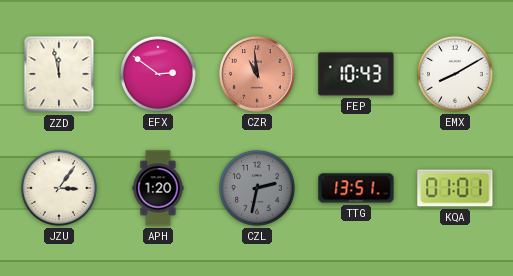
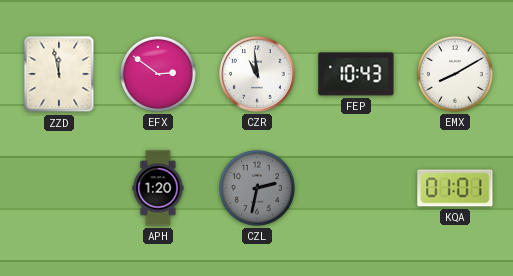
CZR dial: salmon -> white (257, 74)
JZU: 3:06 -> none (59, 188)
TTG: 13:51 -> none (356, 188)
